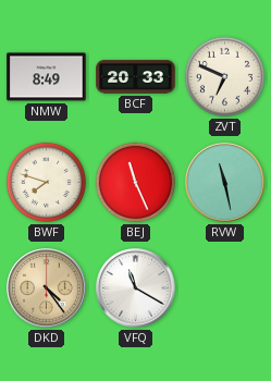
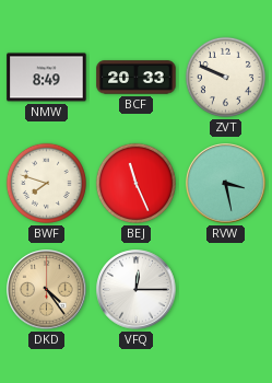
ZVT: 6:49 -> 9:49 (225, 77)
RVW: 11:28 -> 3:28 (226, 184)
VFQ: 11:20 -> 12:15 (137, 290)
